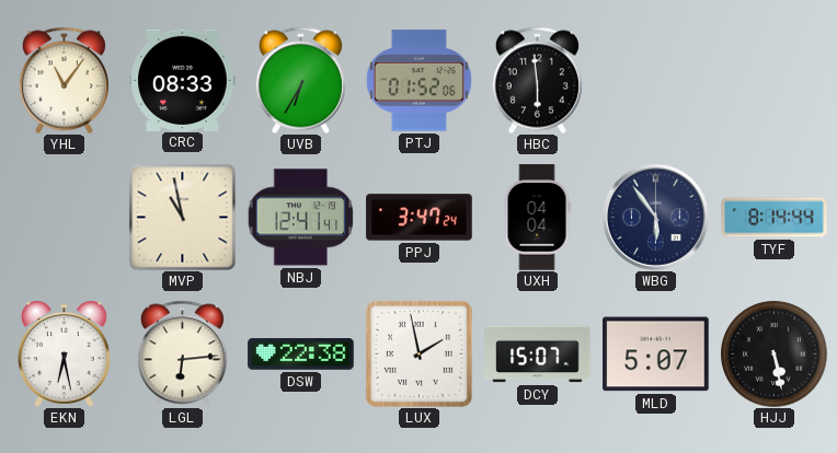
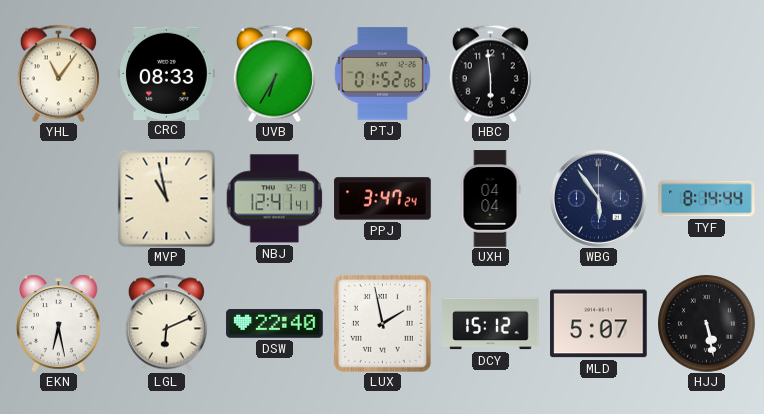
LGL: 6:14 -> 6:11 (166, 323)
DSW: 22:38 -> 22:40 (275, 324)
DCY: 15:07 -> 15:12 (491, 324)
